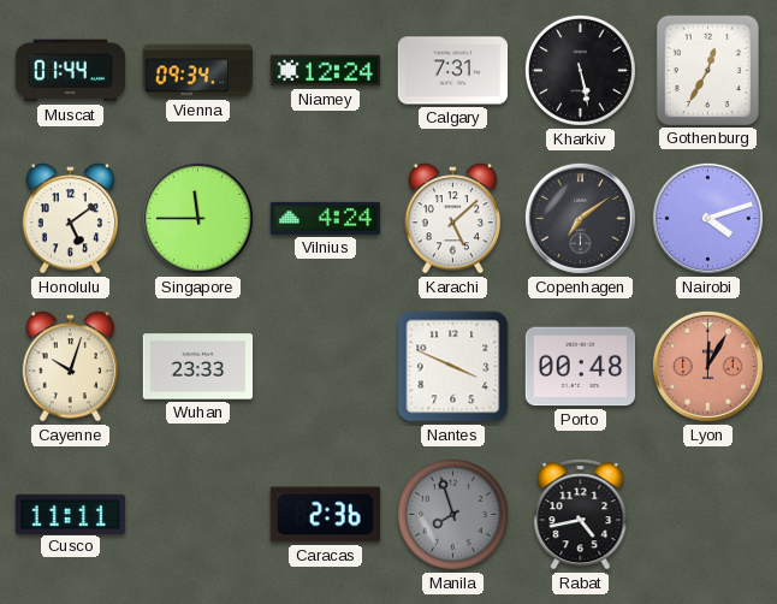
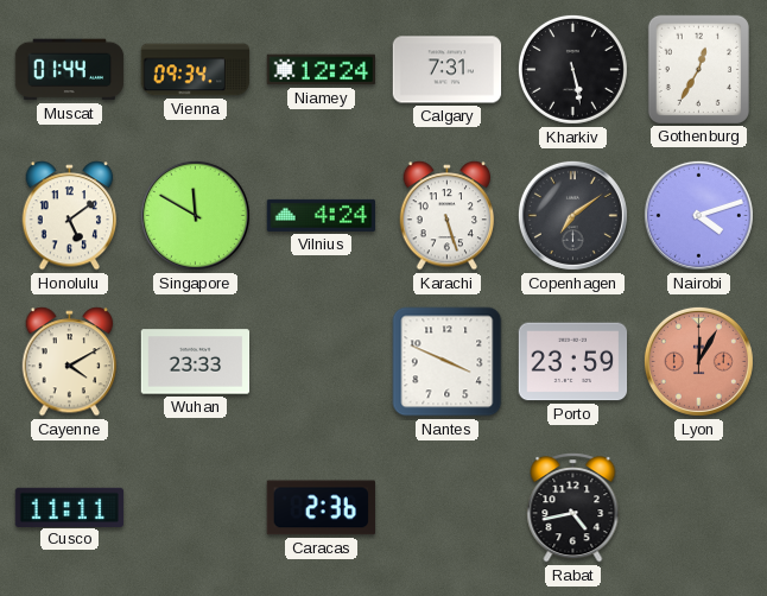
Singapore: 11:45 -> 11:50 (195, 215)
Karachi: 5:08 -> 5:27 (448, 216)
Cayenne: 10:03 -> 4:10 (70, 362)
Porto: 00:48 -> 23:59 (573, 362)
Manila: 7:57 -> none (452, 514)
